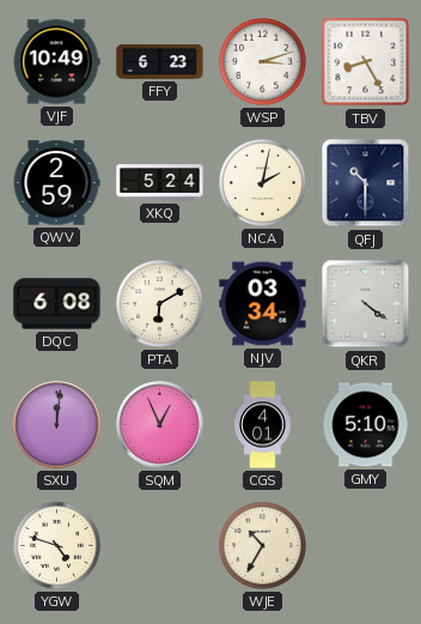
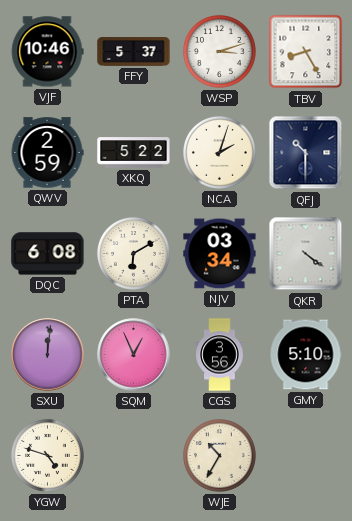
VJF: 10:49 -> 10:46 (47, 52)
FFY: 6:23 -> 5:37 (134, 52)
XKQ: 5:24 -> 5:22 (134, 153)
NCA: 2:02 -> 2:03 (219, 152)
CGS: 4:01 -> 3:56 (220, 355)
